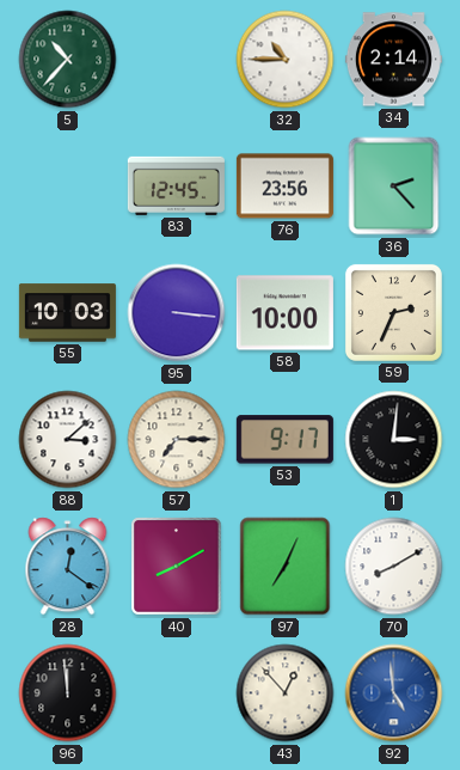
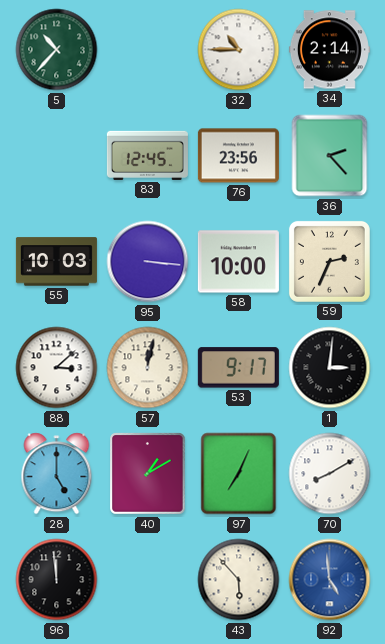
57: 7:15 -> 12:02 (148, 368)
28: 12:21 -> 5:00 (57, 474)
40: 8:10 -> 1:10 (148, 474)
43: 12:53 -> 5:53 (239, 580)
